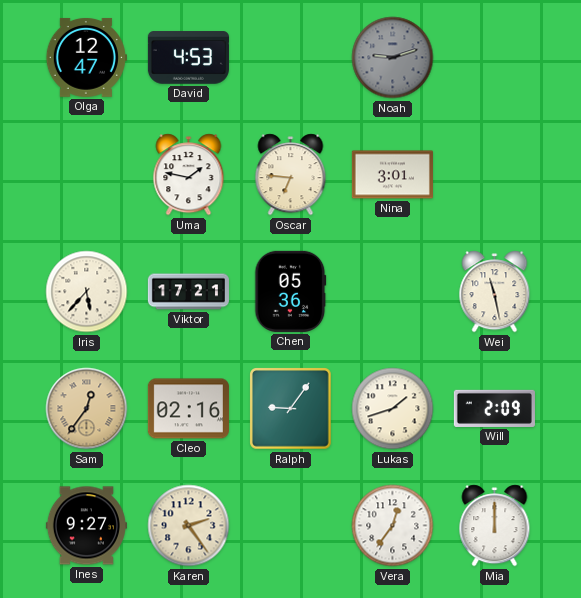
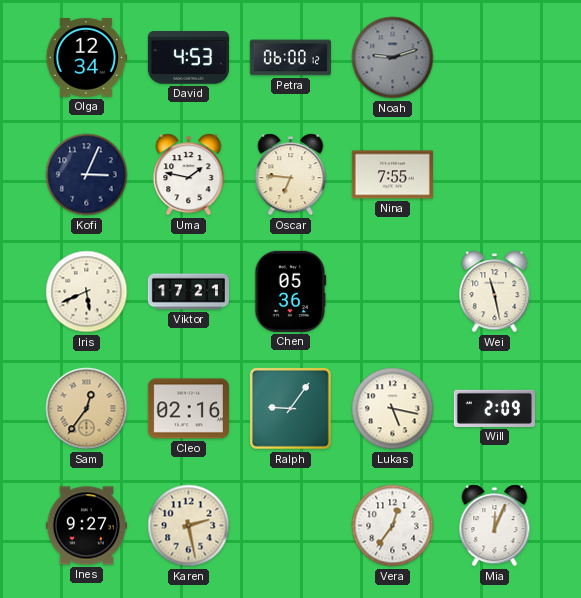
Olga: 12:47 -> 12:34 (86, 57)
Petra: none -> 06:00 (290, 58)
Kofi: none -> 3:04 (87, 175)
Nina: 3:01 -> 7:55 (392, 175)
Iris: 5:37 -> 5:41 (87, 292)
Lukas: 1:42 -> 5:17 (393, 409)
Karen: 2:24 -> 2:28 (189, 526)
Mia: 12:00 -> 12:04 (495, 526)
